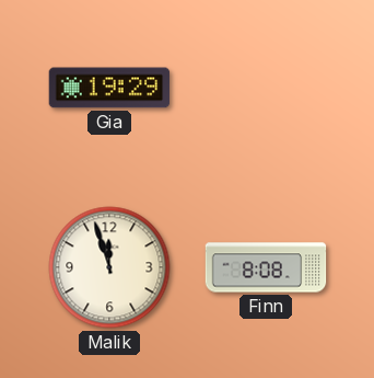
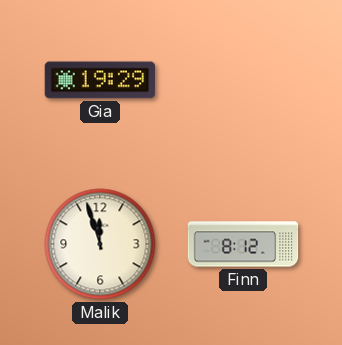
Finn: 8:08 -> 8:12 (243, 244)
